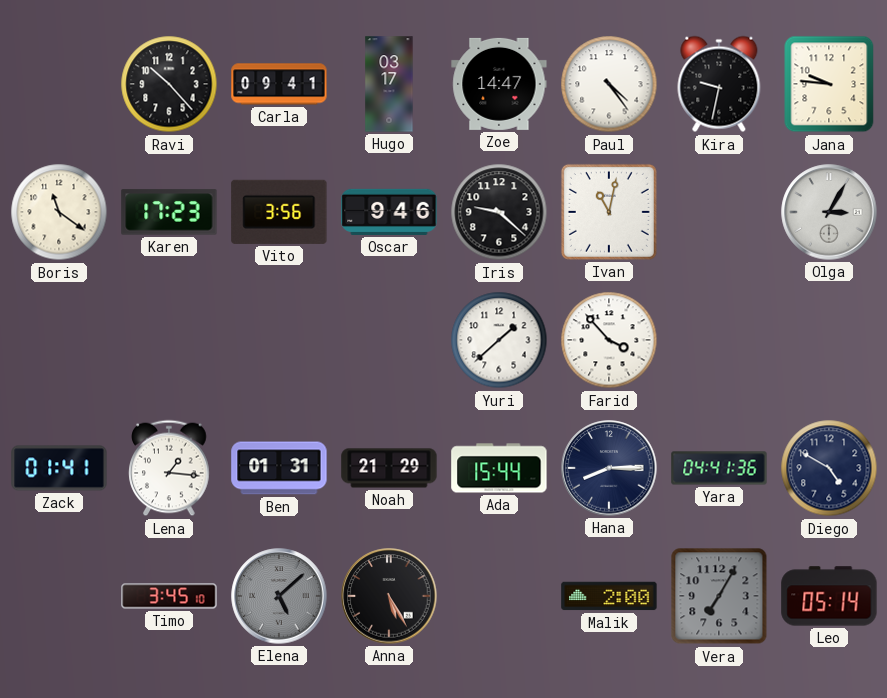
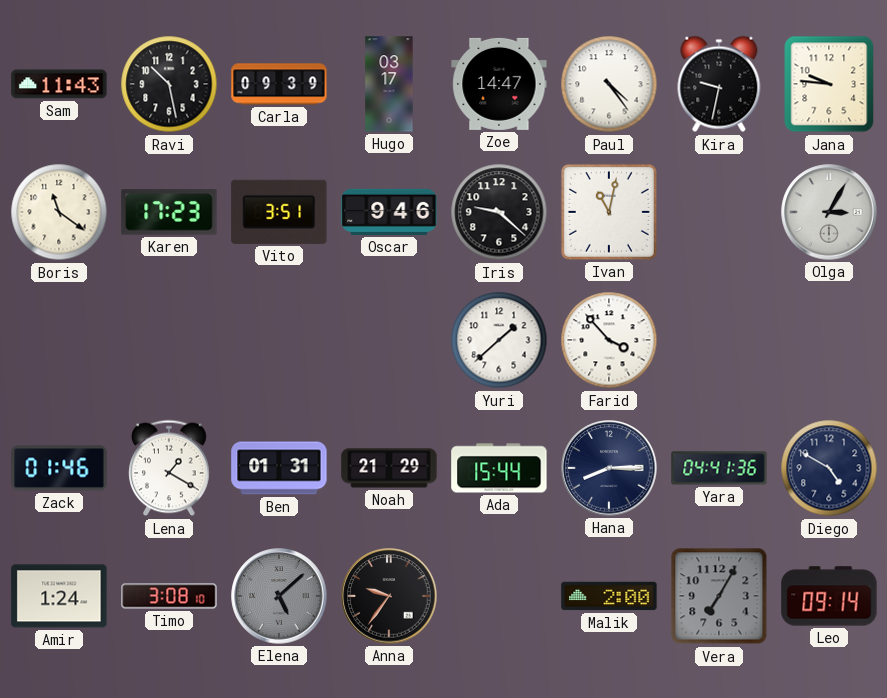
Sam: none -> 11:43 (59, 84)
Ravi: 10:23 -> 10:28 (169, 84)
Carla: 09:41 -> 09:39 (279, 84)
Vito: 3:56 -> 3:51 (279, 212)
Zack: 01:41 -> 01:46 (59, 468)
Lena: 1:16 -> 1:20 (169, 468)
Amir: none -> 1:24 (59, 596)
Timo: 3:45 -> 3:08 (169, 596)
Anna: 5:25 -> 9:36 (389, 596)
Leo: 05:14 -> 09:14 (829, 596)
